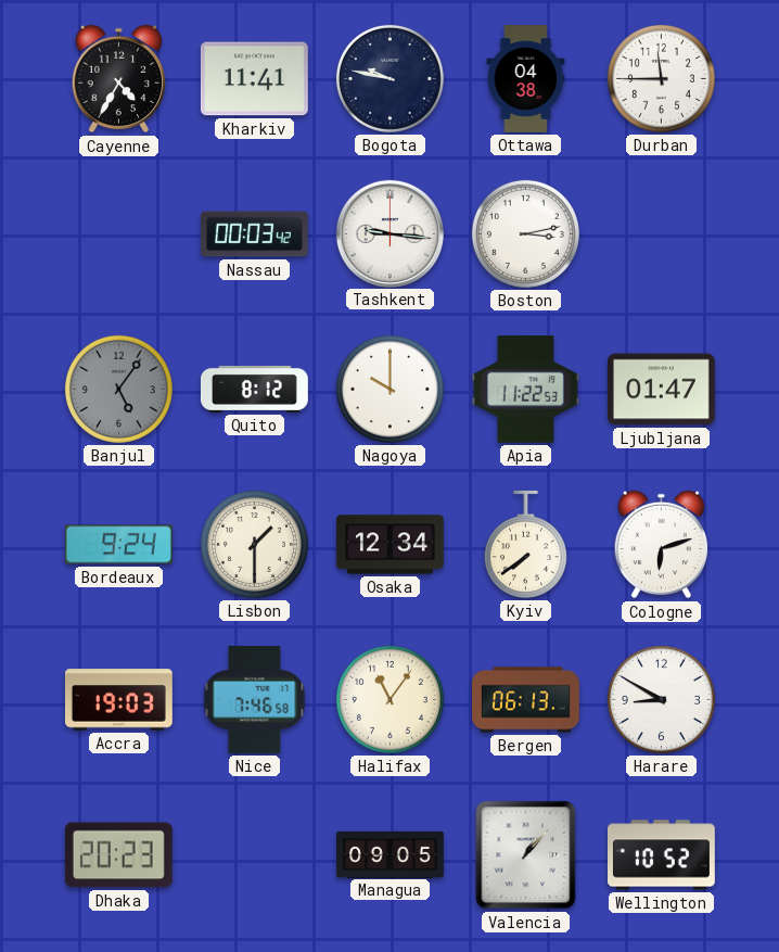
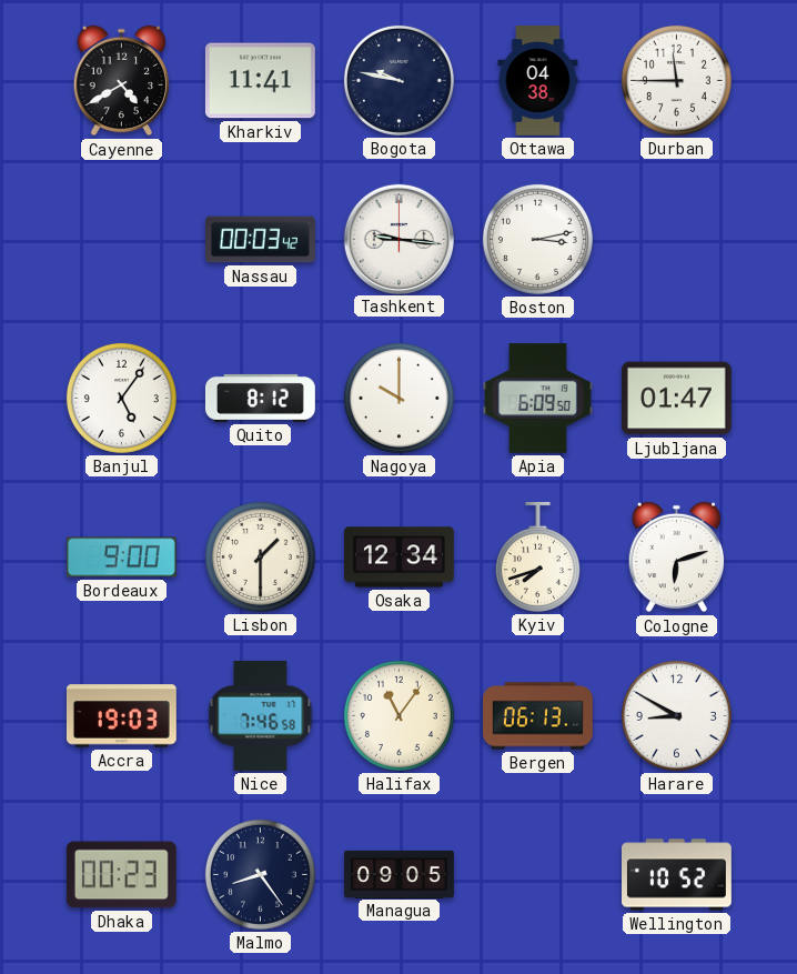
Cayenne: 4:35 -> 4:40 (122, 81)
Banjul dial: grey -> white (121, 398)
Apia: 11:22 -> 6:09 (538, 399)
Bordeaux: 9:24 -> 9:00 (121, 558)
Kyiv: 7:39 -> 7:42 (537, 556)
Dhaka: 20:23 -> 00:23 (121, 875)
Malmo: none -> 8:24 (260, 874)
Valencia: 1:07 -> none (526, 855)
